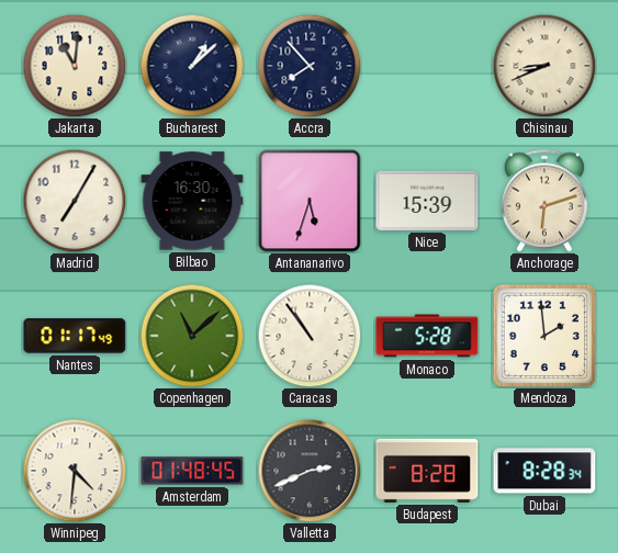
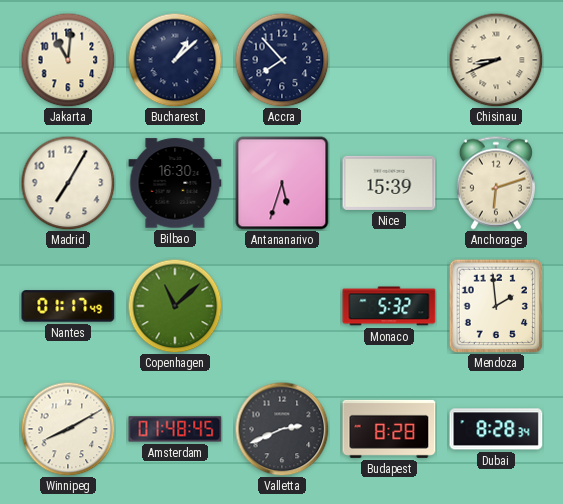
Caracas: 10:54 -> none (310, 336)
Monaco: 5:28 -> 5:32 (389, 306)
Winnipeg: 4:31 -> 8:10 (68, 429)
